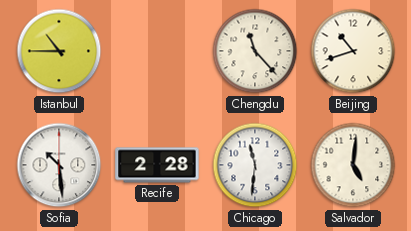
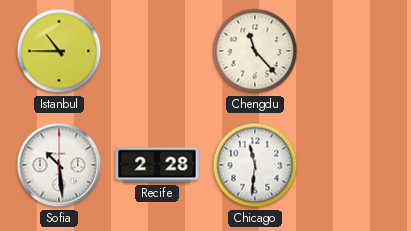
Beijing: 10:42 -> none (353, 51)
Salvador: 5:01 -> none (353, 165)
